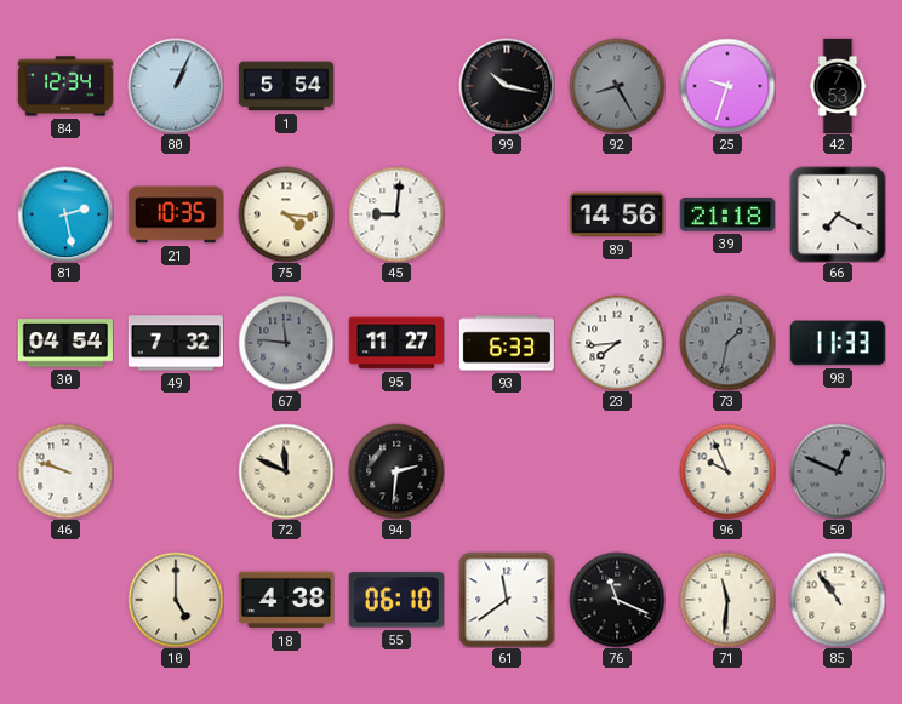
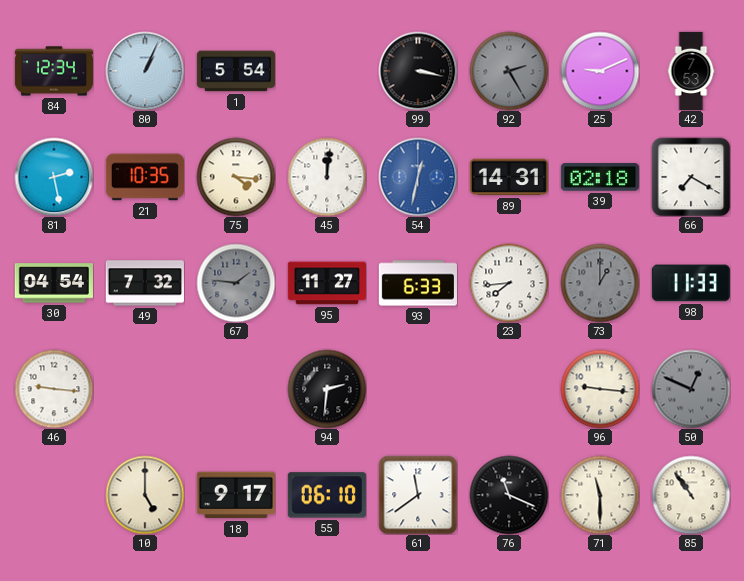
99: 10:17 -> 3:17 (418, 71)
92: 8:25 -> 2:25 (509, 71)
25: 9:33 -> 9:11 (600, 71)
45: 9:01 -> 12:01 (327, 177)
54: none -> 12:32 (418, 177)
89: 14:56 -> 14:31 (509, 177)
39: 21:18 -> 02:18 (600, 177)
67: 11:46 -> 1:46 (236, 283)
73: 1:32 -> 1:00 (600, 283)
46: 9:48 -> 9:16 (54, 389)
72: 11:49 -> none (286, 471)
96: 9:56 -> 9:16 (600, 389)
18: 4:38 -> 9:17 (236, 495)
71: 11:31 -> 11:30 (600, 495)
